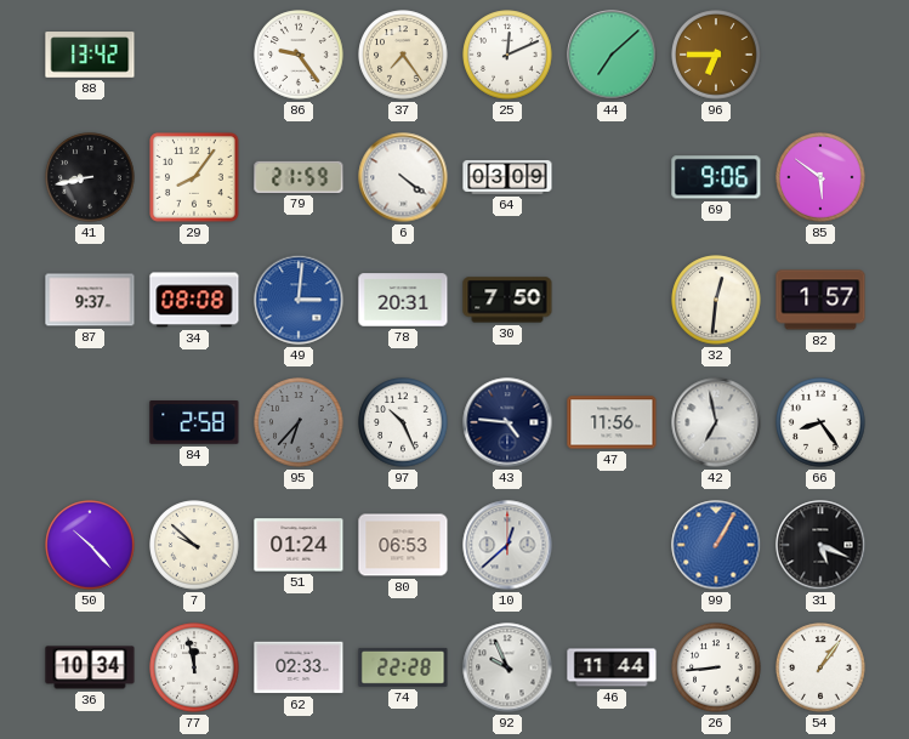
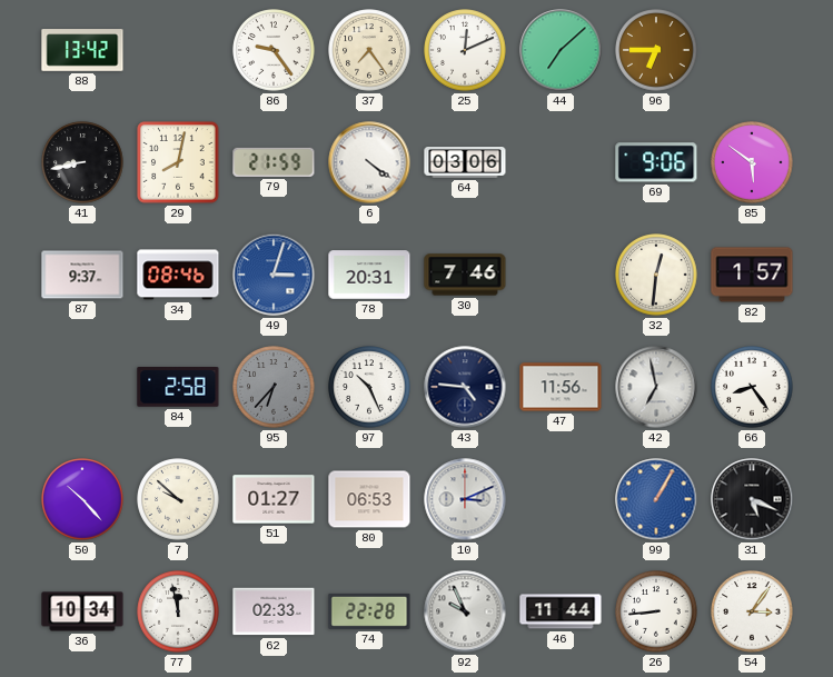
29: 8:06 -> 8:02 (178, 162)
64: 03:09 -> 03:06 (465, 163)
34: 08:08 -> 08:46 (178, 275)
49: 3:01 -> 3:03 (274, 275)
30: 7:50 -> 7:46 (465, 275)
51: 01:24 -> 01:27 (274, 499)
10: 12:38 -> 3:11 (465, 499)
54: 1:06 -> 3:06 (752, 611)
